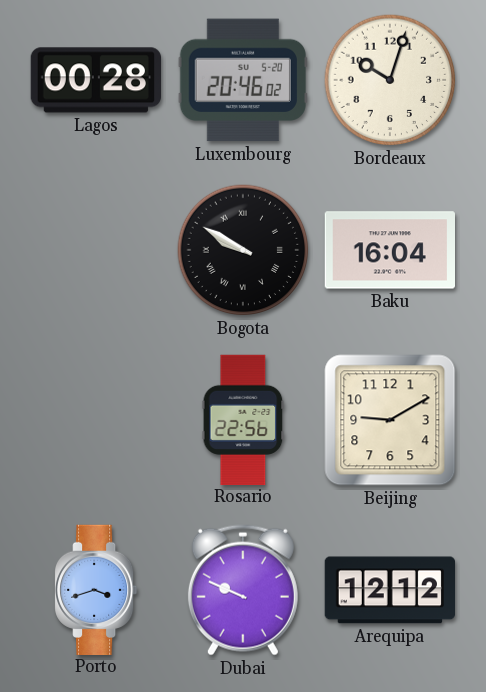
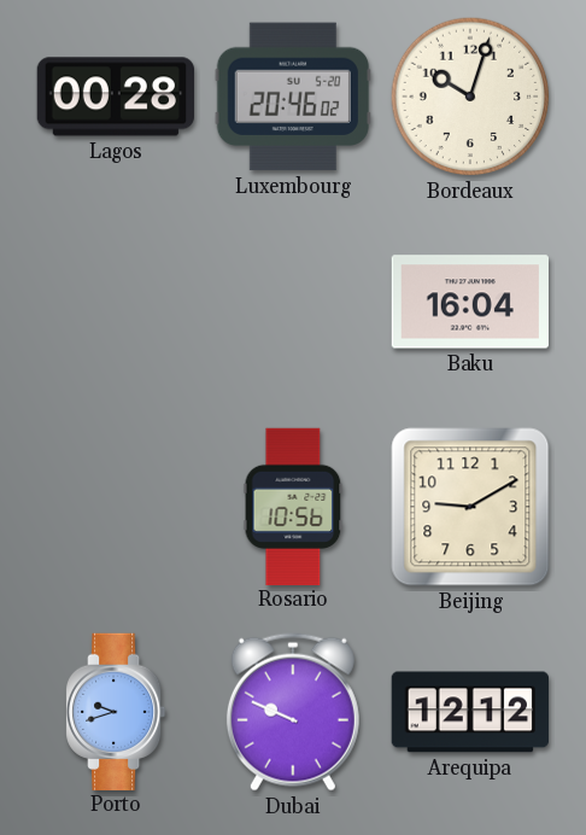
Bogota: 9:50 -> none (243, 250)
Rosario: 22:56 -> 10:56 (293, 506)
Porto: 3:42 -> 9:42 (117, 711)
